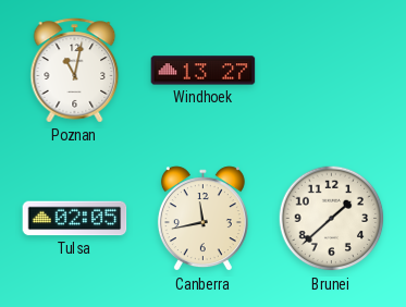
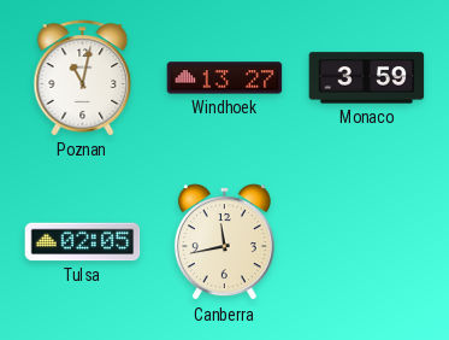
Monaco: none -> 3:59 (367, 78)
Brunei: 1:38 -> none (332, 219)
